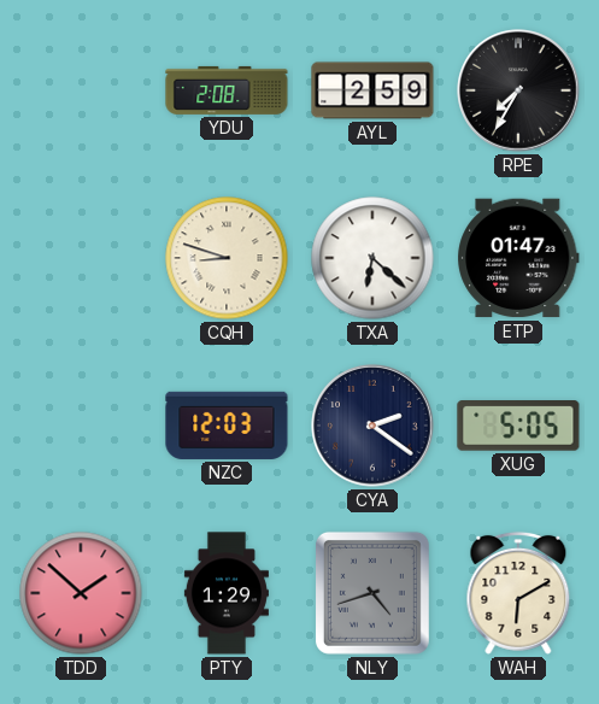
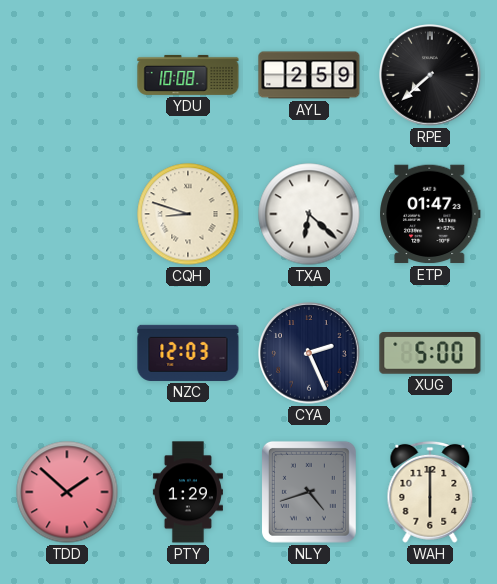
YDU: 2:08 -> 10:08 (188, 75)
RPE: 7:35 -> 7:38 (430, 75)
CYA: 2:21 -> 2:26 (309, 353)
XUG: 5:05 -> 5:00 (430, 354)
WAH: 6:10 -> 6:00 (430, 492)
